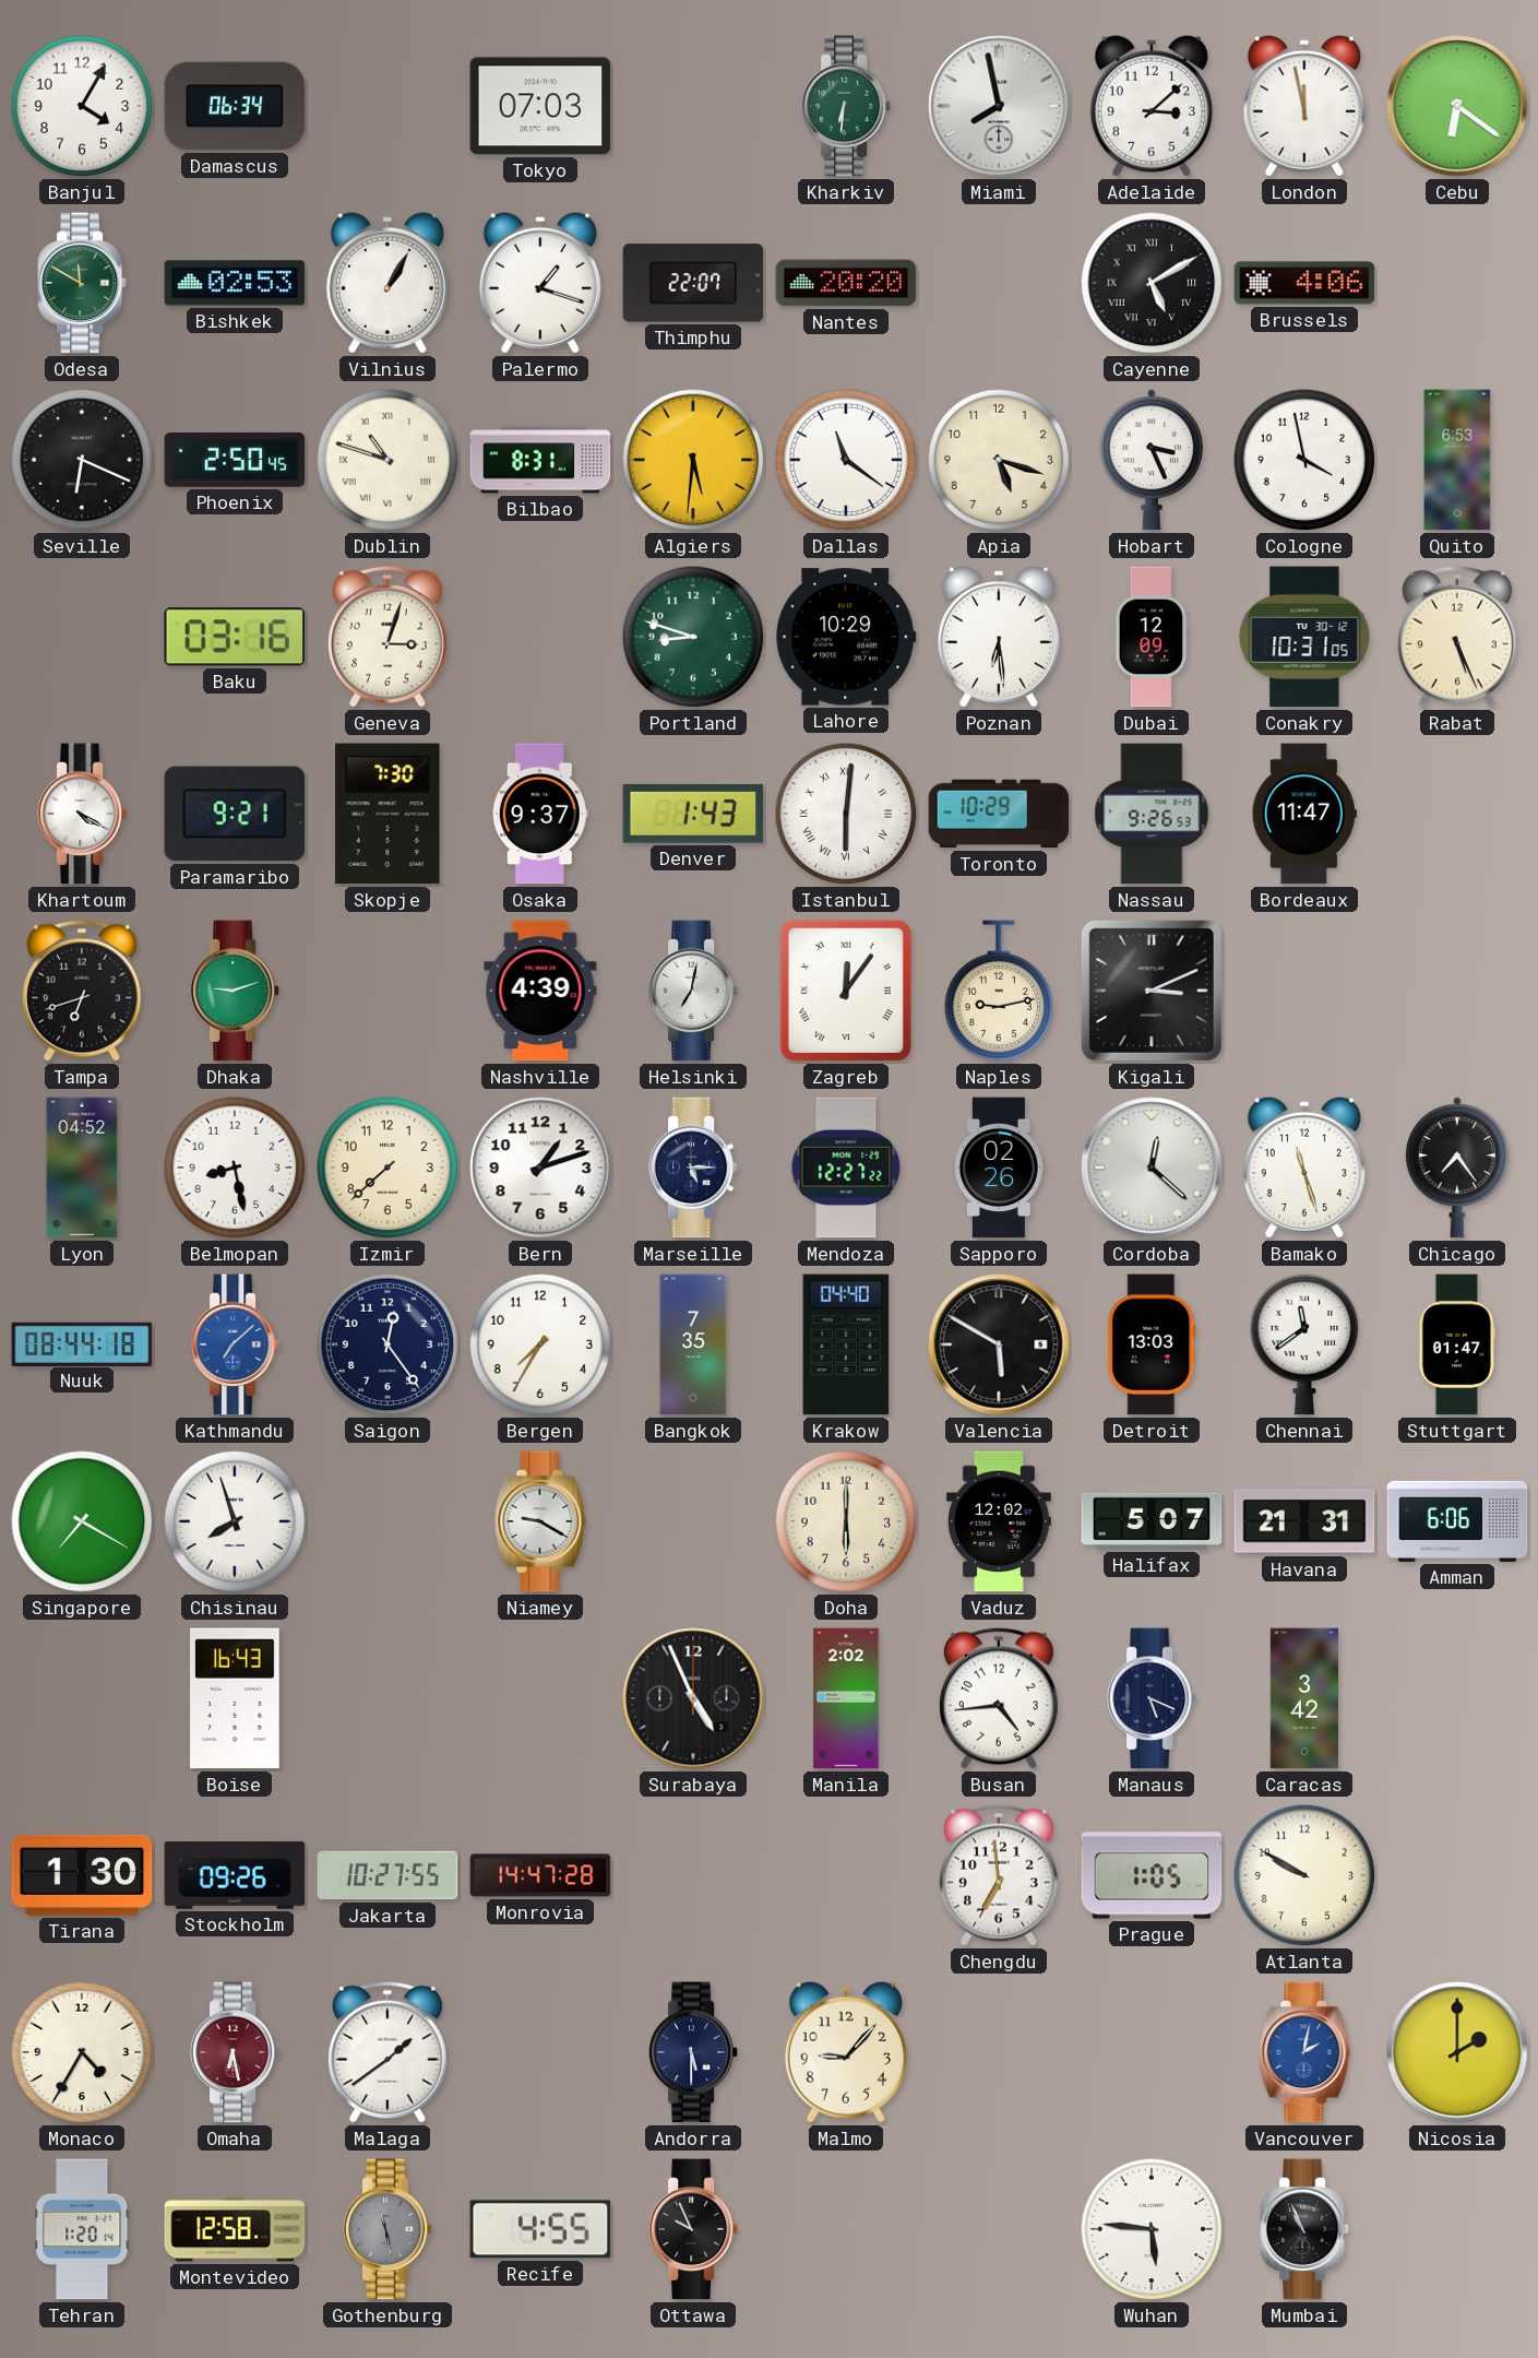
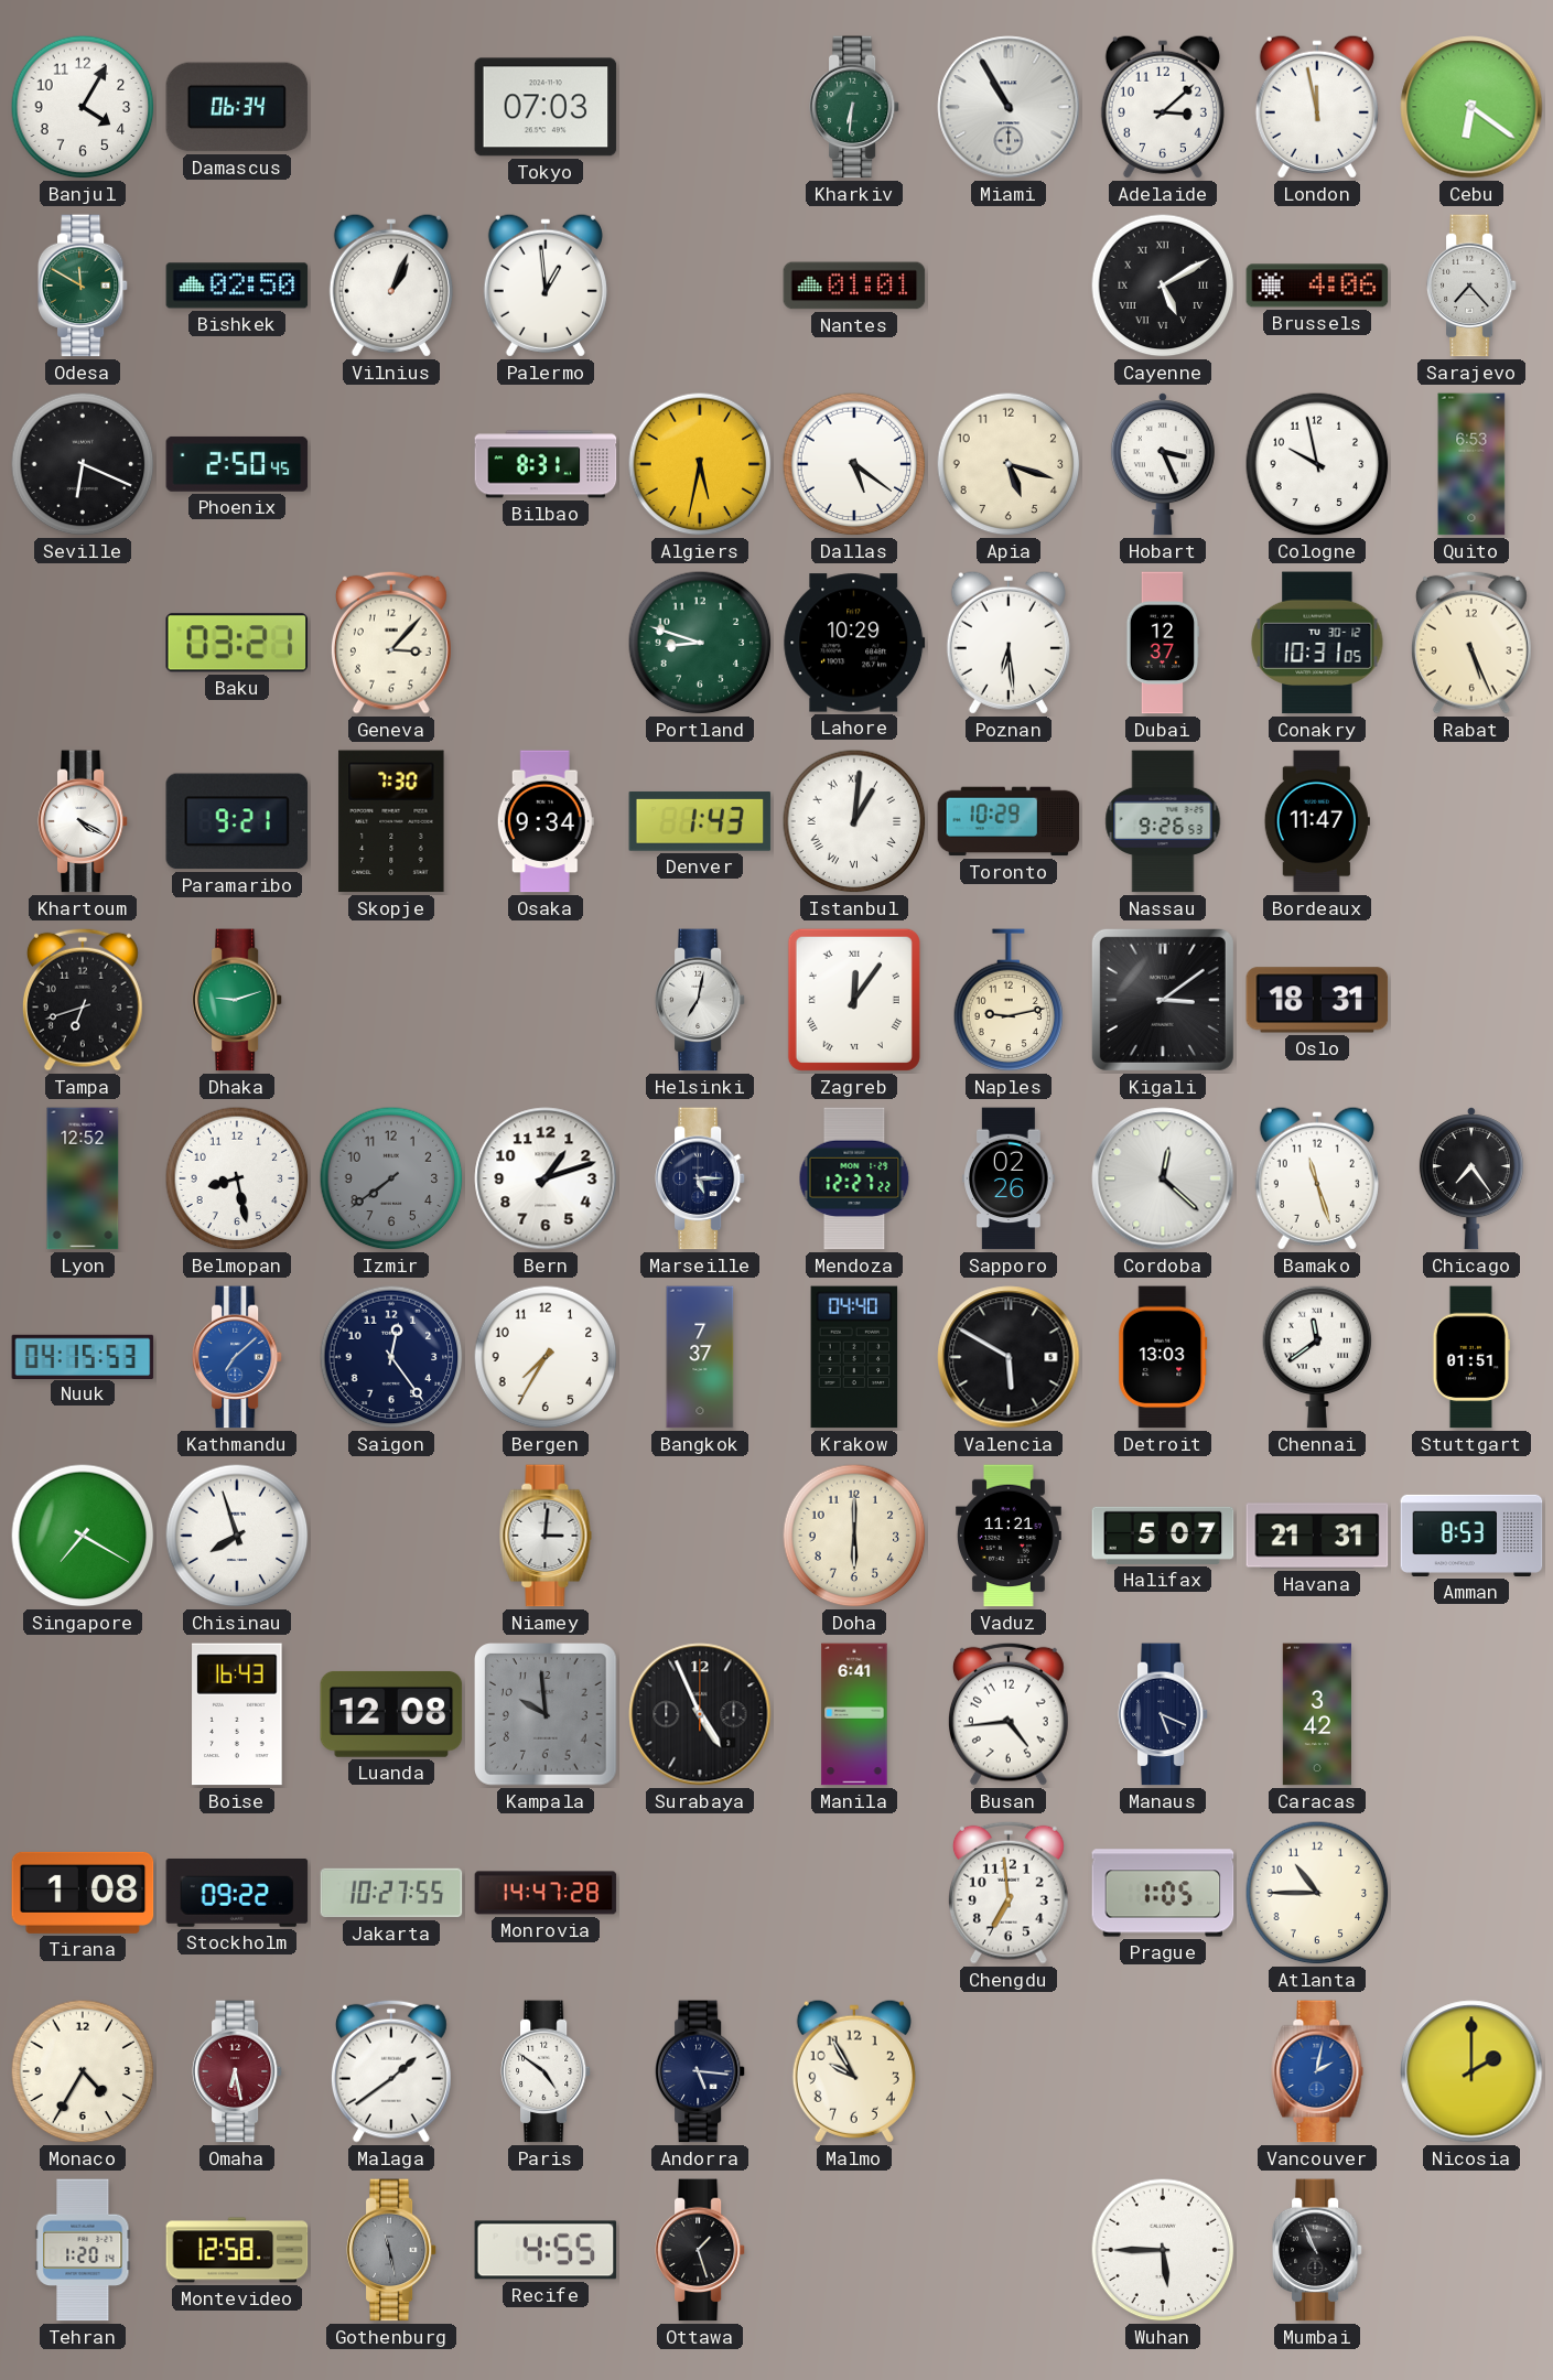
Miami: 7:58 -> 10:55 (1009, 107)
Bishkek: 02:53 -> 02:50 (237, 286)
Vilnius: 1:05 -> 1:04 (391, 286)
Palermo: 1:18 -> 12:59 (546, 286)
Thimphu: 22:07 -> none (693, 283)
Nantes: 20:20 -> 01:01 (854, 286)
Sarajevo: none -> 7:23 (1471, 286)
Dublin: 10:48 -> none (388, 460)
Algiers: 5:31 -> 5:32 (700, 464)
Dallas: 11:21 -> 5:21 (854, 464)
Cologne: 3:58 -> 9:58 (1317, 464)
Baku: 03:16 -> 03:21 (237, 643)
Geneva: 3:03 -> 3:07 (391, 643)
Dubai: 12:09 -> 12:37 (1163, 643)
Osaka: 9:37 -> 9:34 (546, 821)
Istanbul: 6:01 -> 1:01 (854, 821)
Nashville: 4:39 -> none (540, 991)
Kigali: 3:11 -> 3:09 (1163, 1000)
Oslo: none -> 18:31 (1317, 1000)
Lyon: 04:52 -> 12:52 (83, 1178)
Izmir: 7:38 -> 7:39 (391, 1178)
Izmir dial: cream -> grey (391, 1178)
Nuuk: 08:44 -> 04:15 (83, 1356)
Bangkok: 7:35 -> 7:37 (700, 1357)
Stuttgart: 01:47 -> 01:51 (1471, 1357)
Niamey: 9:20 -> 3:01 (546, 1536)
Vaduz: 12:02 -> 11:21 (1009, 1536)
Amman: 6:06 -> 8:53 (1471, 1536)
Luanda: none -> 12:08 (391, 1714)
Kampala: none -> 9:59 (547, 1715)
Manila: 2:02 -> 6:41 (854, 1714)
Tirana: 1:30 -> 1:08 (83, 1893)
Stockholm: 09:26 -> 09:22 (237, 1894)
Atlanta: 9:50 -> 10:45 (1317, 1893)
Paris: none -> 4:51 (546, 2071)
Andorra: 5:30 -> 5:16 (700, 2071)
Malmo: 9:07 -> 9:55 (854, 2071)
Ottawa: 9:56 -> 1:27 (700, 2250)
Wuhan: 5:46 -> 5:45 (1163, 2250)
